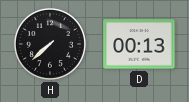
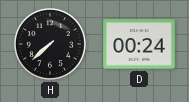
D: 00:13 -> 00:24 (139, 44)
